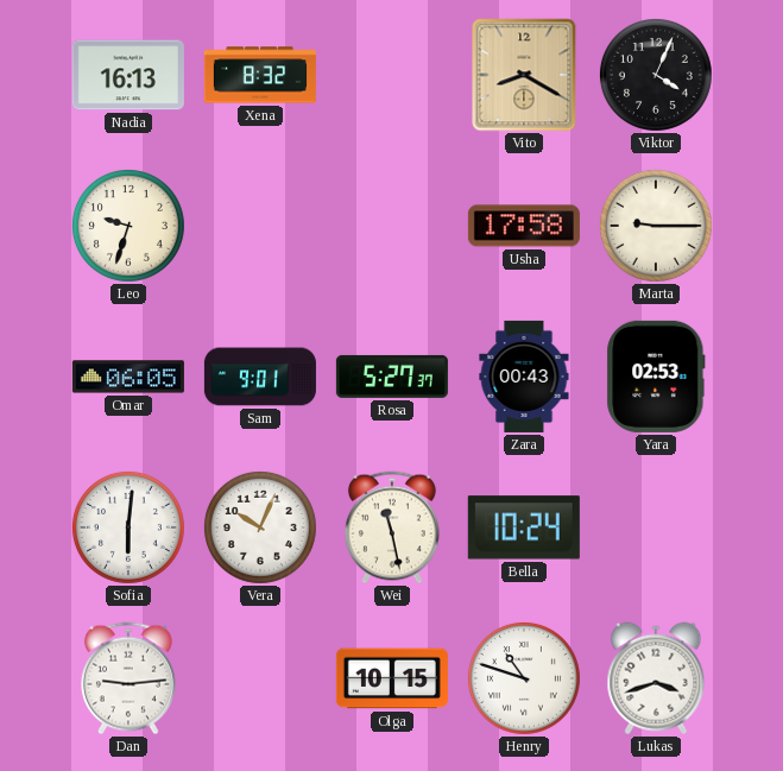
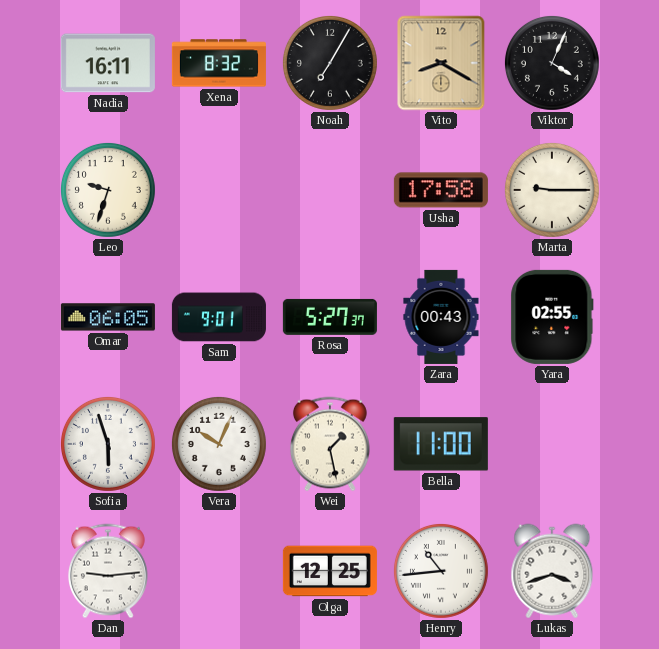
Nadia: 16:13 -> 16:11 (108, 63)
Noah: none -> 7:05 (330, 63)
Yara: 02:53 -> 02:55 (552, 317)
Sofia: 6:01 -> 5:57 (108, 444)
Wei: 11:28 -> 1:28 (330, 444)
Bella: 10:24 -> 11:00 (441, 444)
Olga: 10:15 -> 12:25 (330, 571)
Henry: 10:48 -> 10:44 (441, 571)
